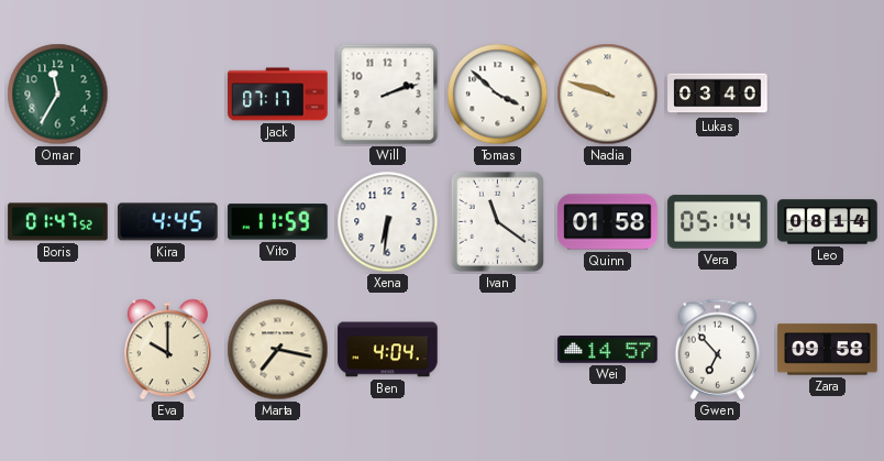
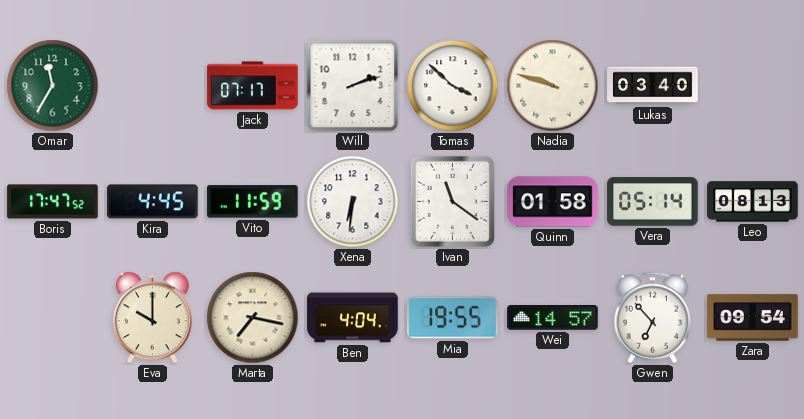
Boris: 01:47 -> 17:47 (53, 202)
Leo: 08:14 -> 08:13 (753, 202)
Mia: none -> 19:55 (453, 318)
Zara: 09:58 -> 09:54 (753, 318)
